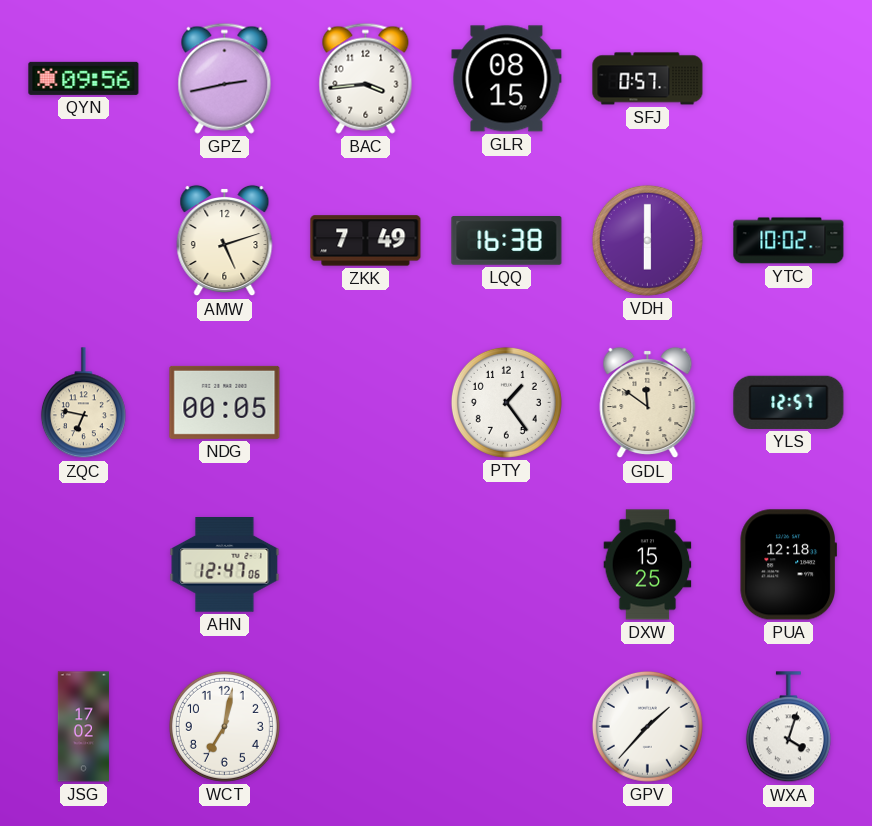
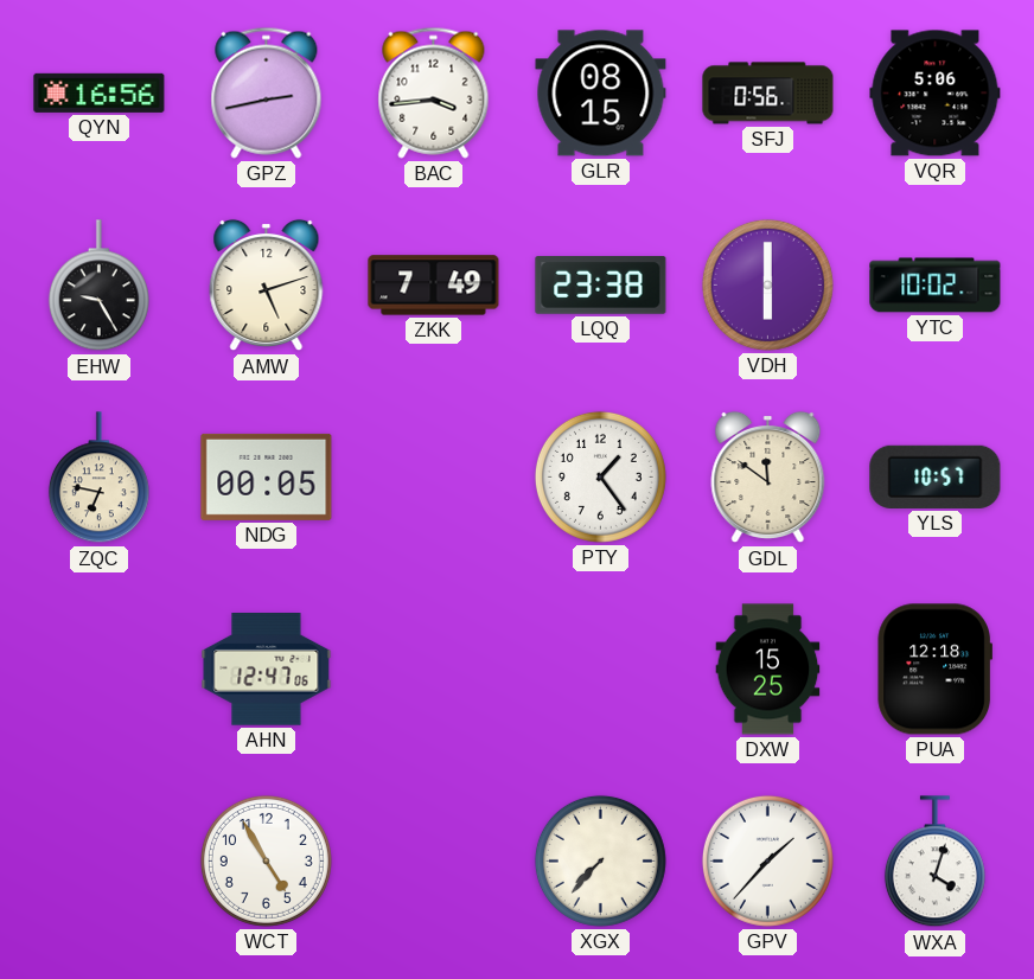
QYN: 09:56 -> 16:56 (100, 92)
SFJ: 0:57 -> 0:56 (768, 94)
VQR: none -> 5:06 (936, 94)
EHW: none -> 9:25 (98, 286)
LQQ: 16:38 -> 23:38 (601, 286)
YLS: 12:57 -> 10:57 (936, 476)
JSG: 17:02 -> none (83, 727)
WCT: 7:02 -> 4:55 (266, 860)
XGX: none -> 7:37 (600, 860)
